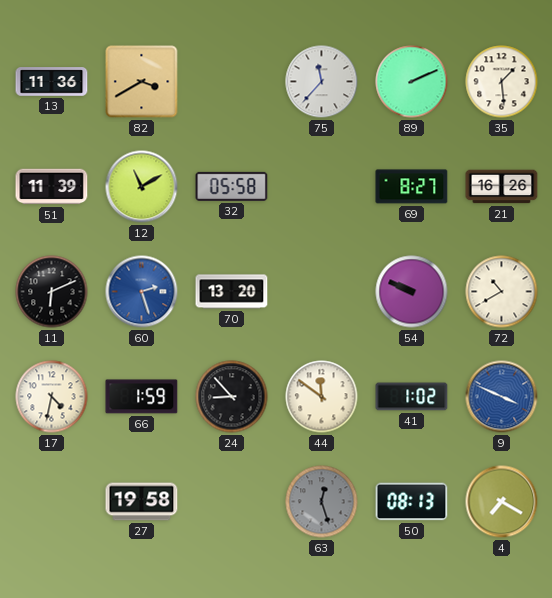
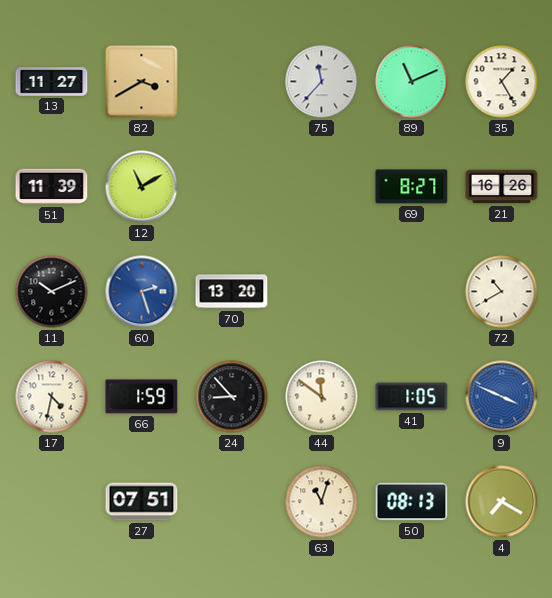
13: 11:36 -> 11:27 (52, 82)
89: 2:11 -> 11:11 (412, 82)
35: 1:29 -> 1:25 (502, 82)
32: 05:58 -> none (232, 186)
11: 6:11 -> 10:11 (52, 292)
54: 9:49 -> none (412, 292)
41: 1:02 -> 1:05 (412, 397)
27: 19:58 -> 07:51 (142, 502)
63: 12:27 -> 11:03 (322, 502)
63 dial: grey -> cream (322, 502)
